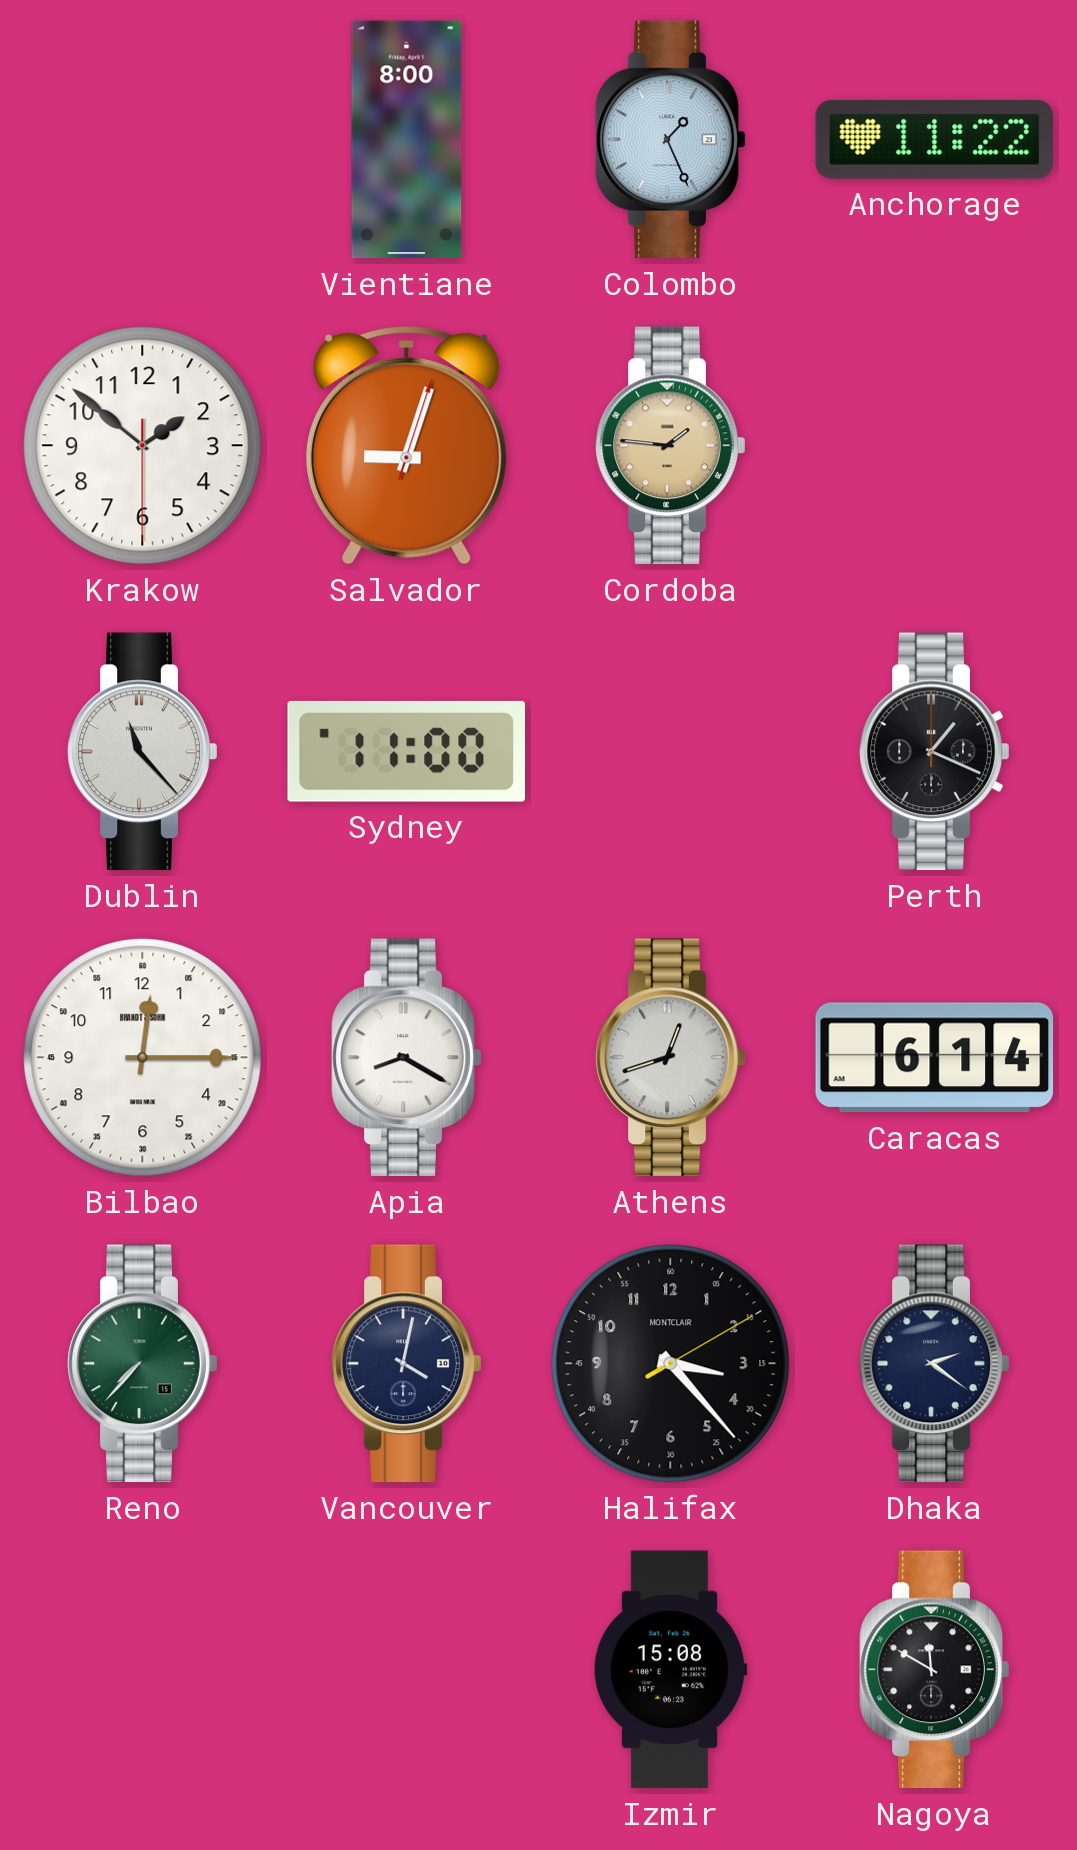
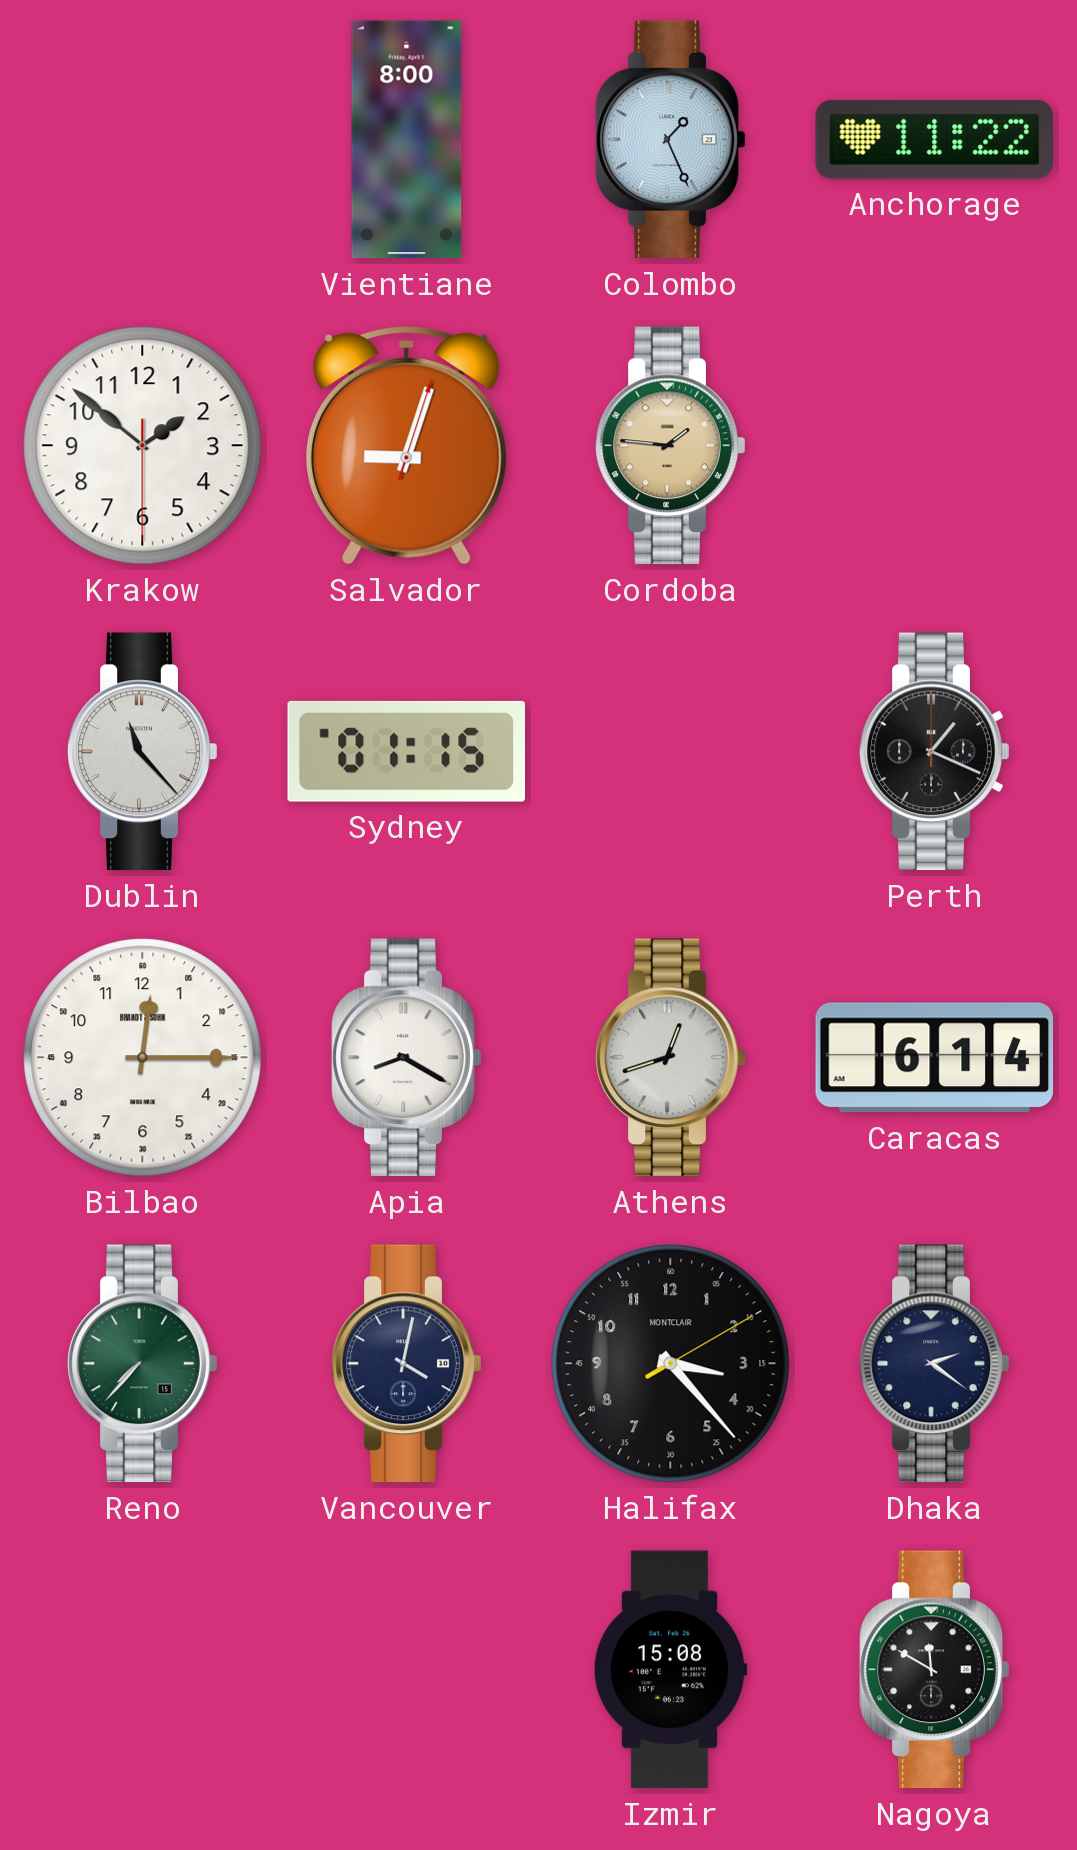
Sydney: 11:00 -> 01:15 (406, 751)
